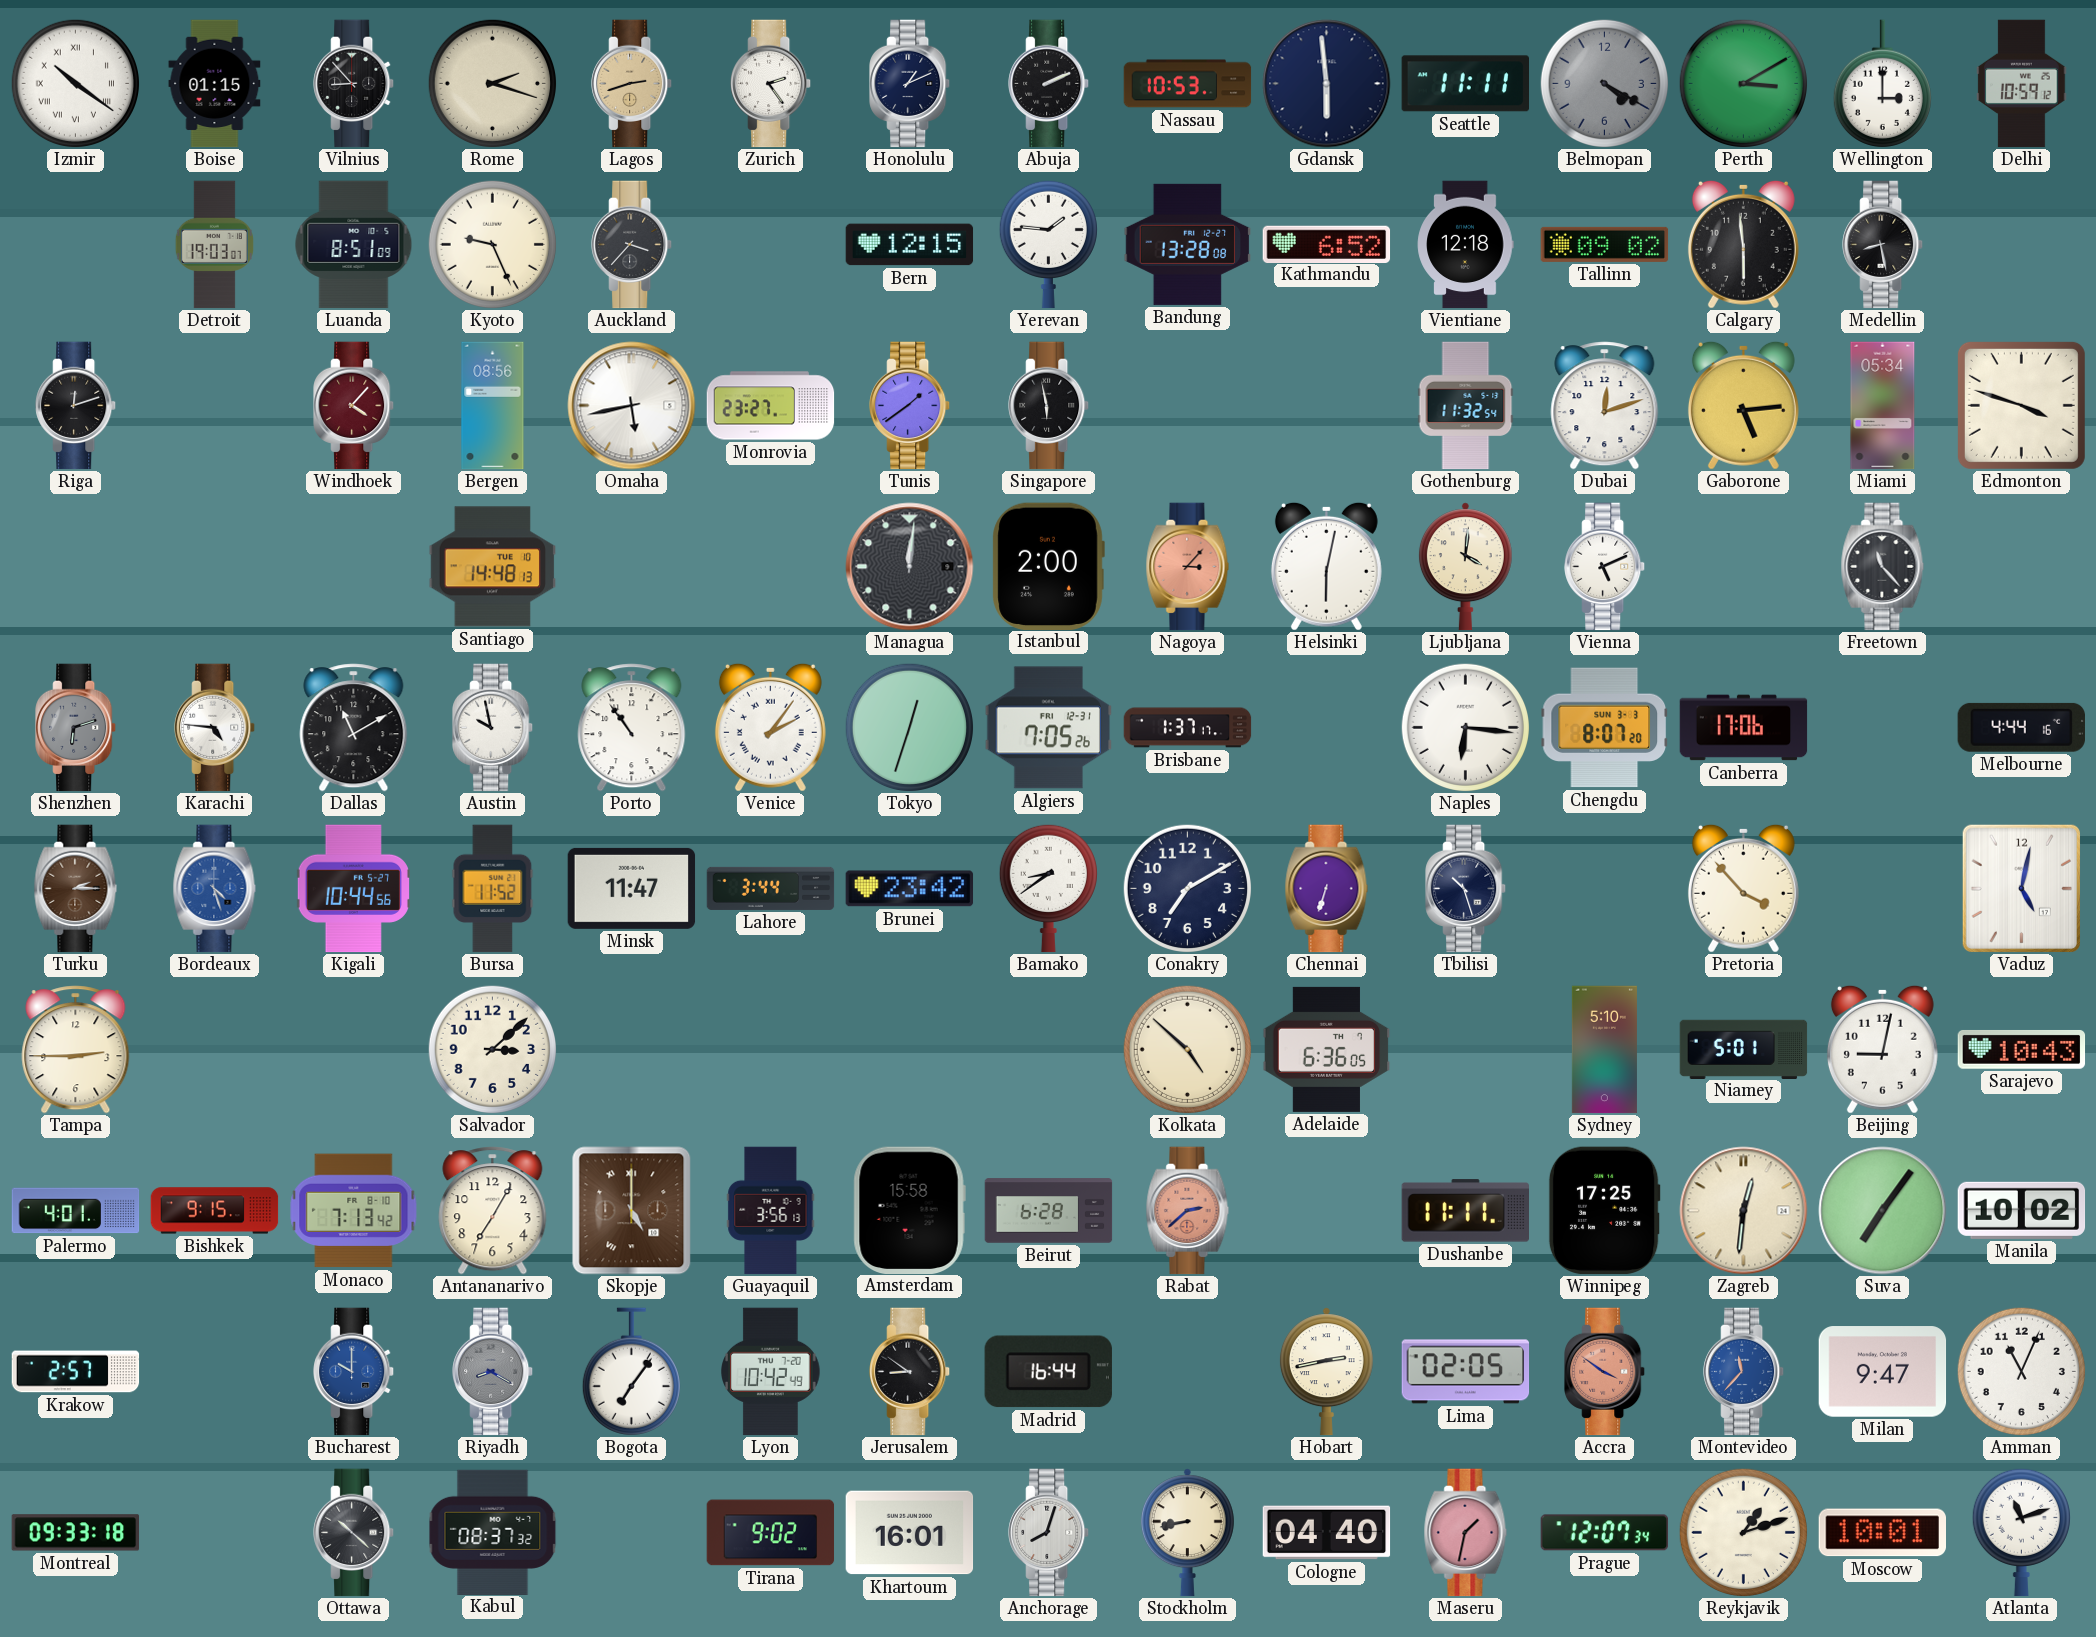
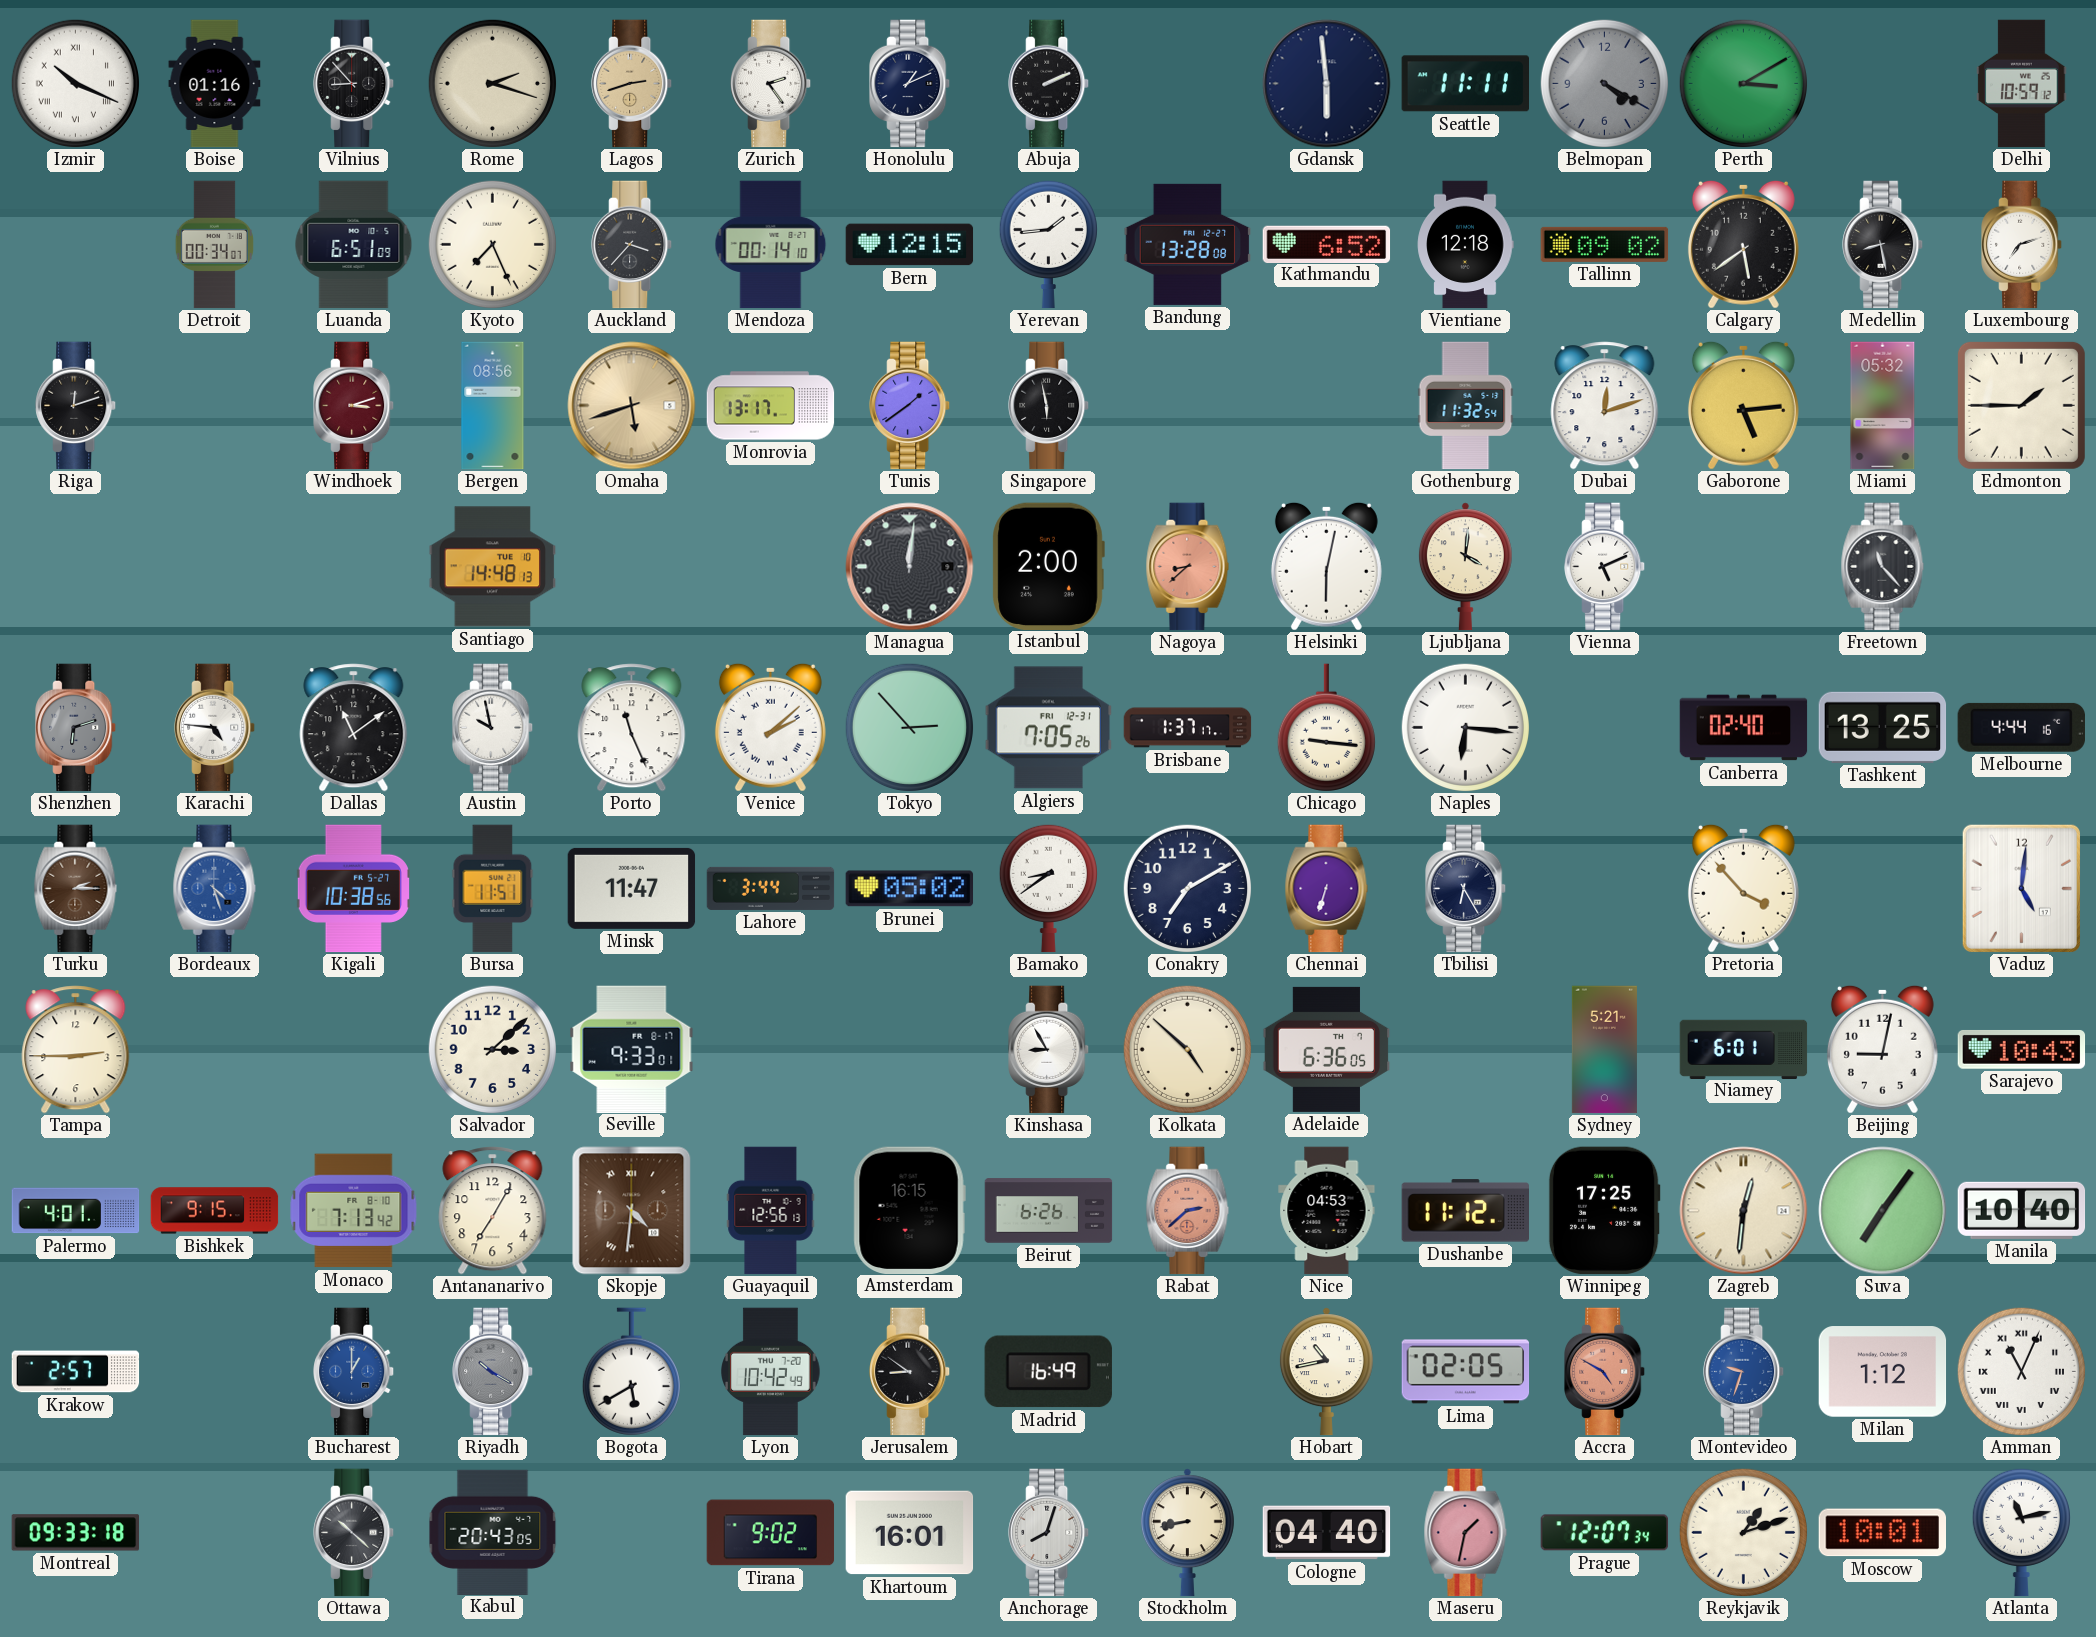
Izmir: 10:21 -> 10:19 (75, 83)
Boise: 01:15 -> 01:16 (215, 84)
Nassau: 10:53 -> none (1188, 84)
Wellington: 3:00 -> none (1882, 84)
Detroit: 19:03 -> 00:34 (214, 245)
Luanda: 8:51 -> 6:51 (354, 245)
Kyoto: 9:26 -> 7:26 (492, 244)
Mendoza: none -> 00:14 (771, 245)
Yerevan: 1:46 -> 1:44 (1048, 244)
Calgary: 5:59 -> 5:39 (1743, 244)
Luxembourg: none -> 7:12 (2022, 245)
Windhoek: 4:07 -> 3:12 (354, 406)
Omaha: 5:43 -> 5:42 (632, 406)
Omaha dial: white -> champagne (632, 406)
Monrovia: 23:27 -> 13:17 (771, 406)
Miami: 05:34 -> 05:32 (1883, 406)
Edmonton: 3:48 -> 1:45 (2021, 405)
Nagoya: 3:07 -> 8:38 (1188, 567)
Dallas: 11:10 -> 11:09 (354, 728)
Porto: 10:54 -> 11:26 (632, 728)
Venice: 2:06 -> 2:08 (770, 727)
Tokyo: 12:33 -> 2:53 (909, 727)
Chicago: none -> 9:16 (1326, 728)
Chengdu: 8:07 -> none (1605, 728)
Canberra: 17:06 -> 02:40 (1744, 728)
Tashkent: none -> 13:25 (1883, 727)
Kigali: 10:44 -> 10:38 (353, 889)
Bursa: 11:52 -> 11:51 (493, 889)
Brunei: 23:42 -> 05:02 (910, 889)
Tbilisi: 10:27 -> 6:25 (1466, 889)
Vaduz: 5:02 -> 5:01 (2021, 888)
Seville: none -> 9:33 (632, 1049)
Kinshasa: none -> 8:55 (1049, 1050)
Sydney: 5:10 -> 5:21 (1604, 1050)
Niamey: 5:01 -> 6:01 (1744, 1049)
Skopje: 5:00 -> 4:31 (632, 1211)
Guayaquil: 3:56 -> 12:56 (771, 1211)
Amsterdam: 15:58 -> 16:15 (909, 1210)
Beirut: 6:28 -> 6:26 (1049, 1211)
Nice: none -> 04:53 (1327, 1211)
Dushanbe: 11:11 -> 11:12 (1465, 1211)
Manila: 10:02 -> 10:40 (2022, 1210)
Bucharest: 10:00 -> 1:00 (354, 1372)
Riyadh: 8:20 -> 10:20 (493, 1372)
Bogota: 7:06 -> 5:40 (631, 1372)
Madrid: 16:44 -> 16:49 (1048, 1372)
Hobart: 2:43 -> 10:43 (1326, 1372)
Accra: 3:51 -> 4:50 (1605, 1372)
Montevideo: 11:37 -> 9:33 (1744, 1372)
Milan: 9:47 -> 1:12 (1883, 1372)
Amman numerals: Arabic -> Roman (2021, 1371)
Kabul: 08:37 -> 20:43 (493, 1532)
Atlanta: 11:12 -> 11:13 (2021, 1532)
